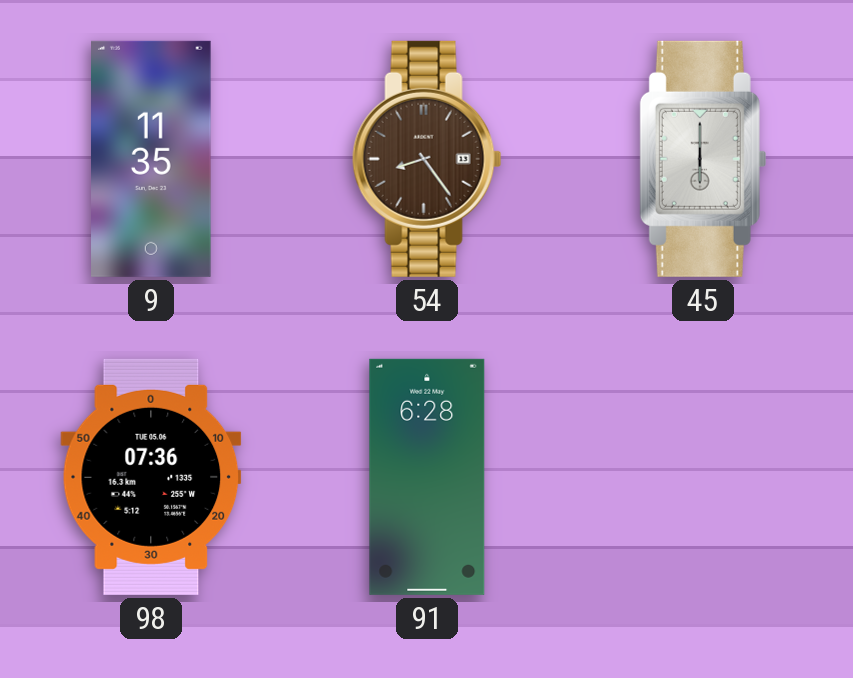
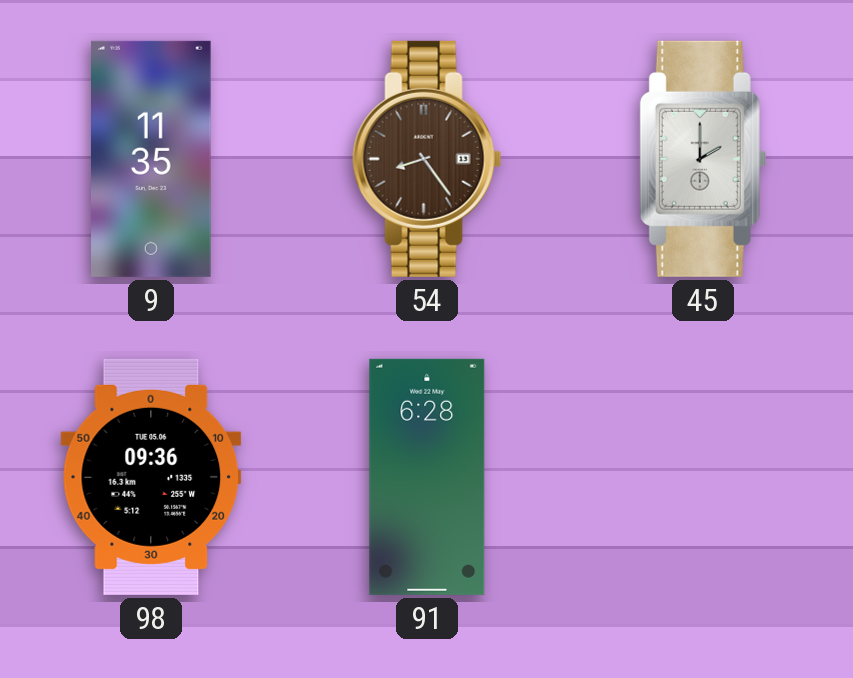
45: 6:00 -> 2:00 (703, 159)
98: 07:36 -> 09:36 (151, 477)
